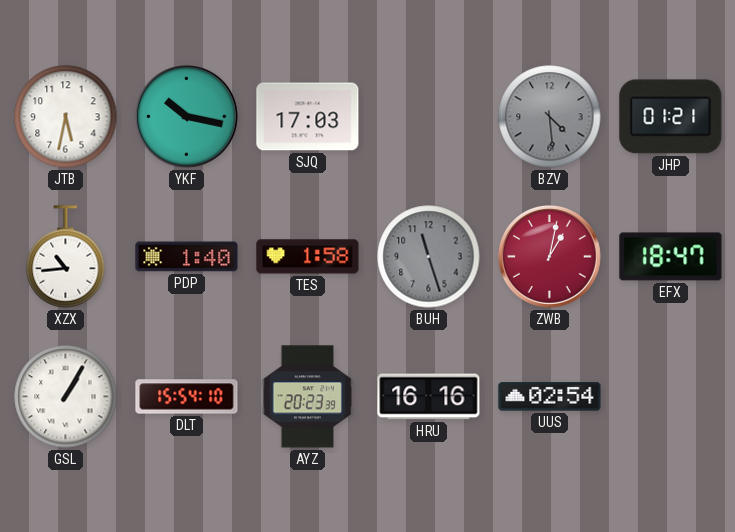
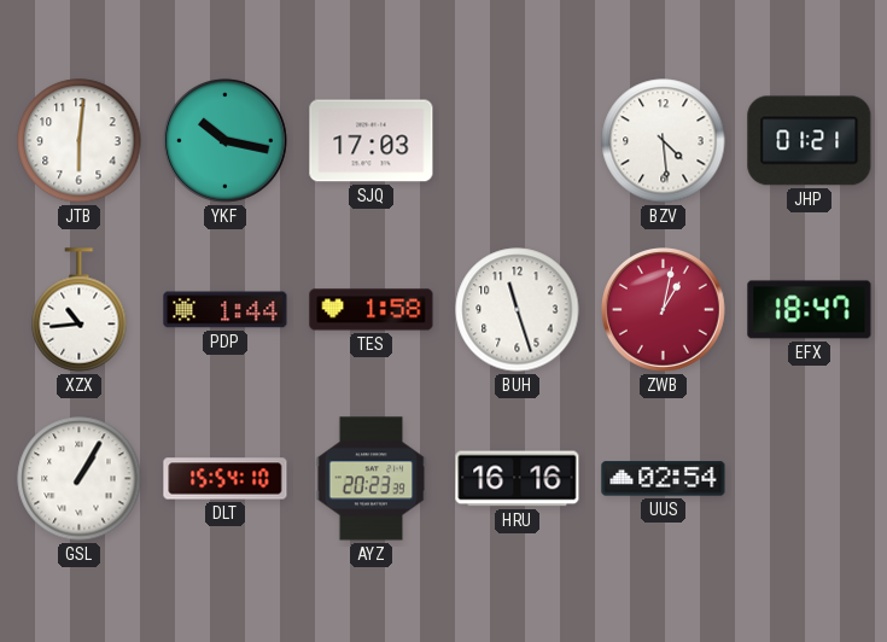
JTB: 5:32 -> 6:01 (80, 141)
BZV dial: grey -> white (664, 141)
PDP: 1:40 -> 1:44 (226, 310)
BUH dial: grey -> white (518, 310)
